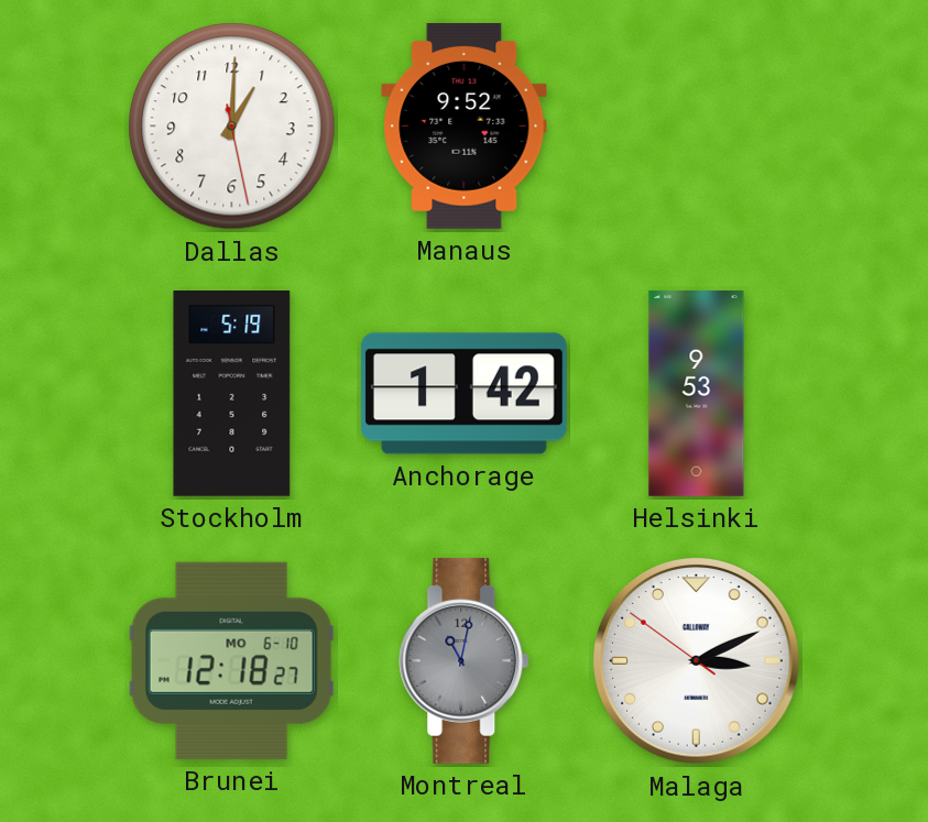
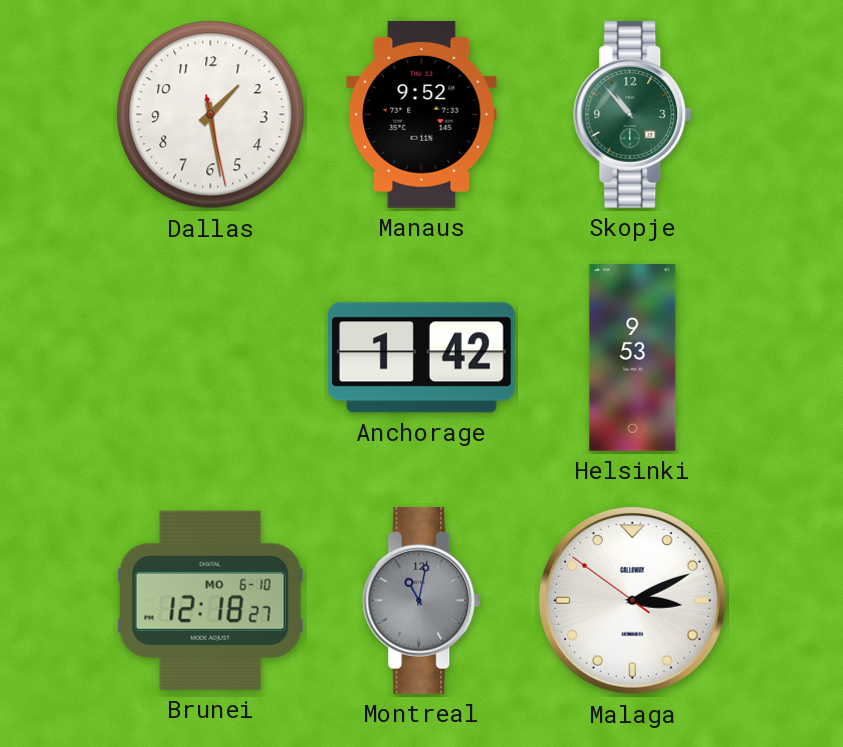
Dallas: 1:00 -> 1:28 (211, 115)
Skopje: none -> 10:53 (633, 114)
Stockholm: 5:19 -> none (232, 394)
